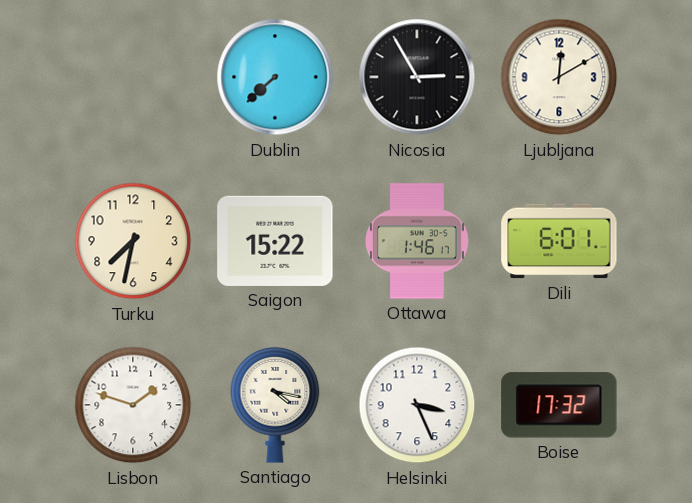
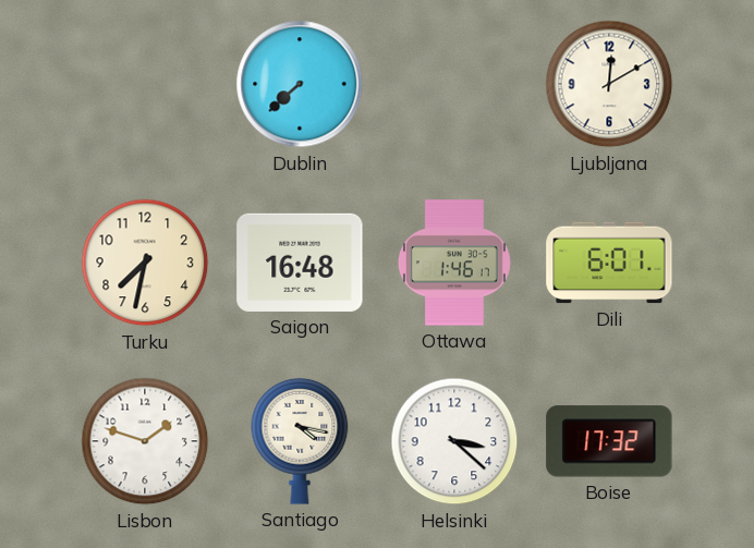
Nicosia: 2:55 -> none (417, 77)
Saigon: 15:22 -> 16:48 (300, 263)
Helsinki: 3:26 -> 3:22 (454, 441)
